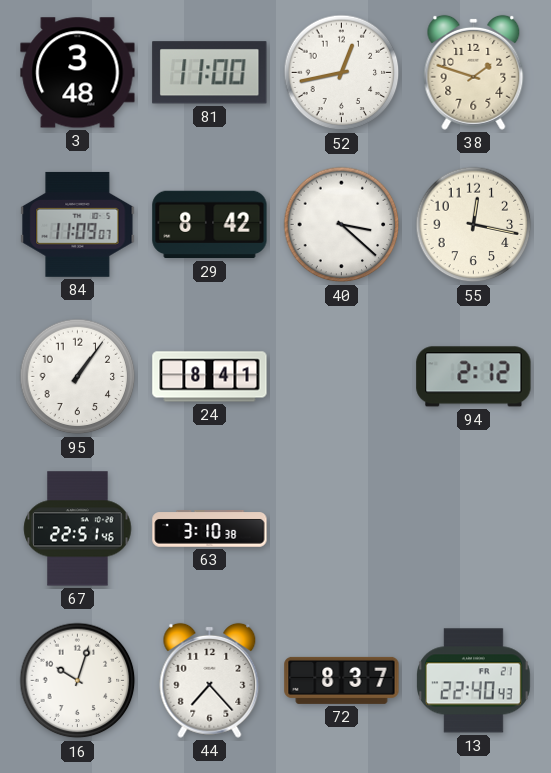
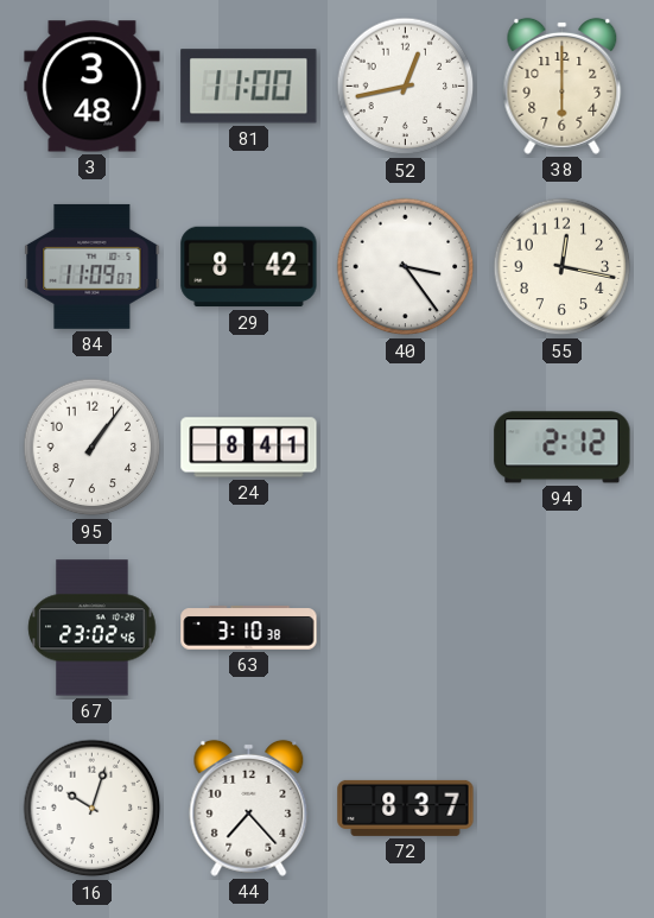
38: 1:48 -> 6:00 (563, 86)
40: 3:22 -> 3:24 (406, 267)
67: 22:51 -> 23:02 (93, 628)
13: 22:40 -> none (474, 681)
